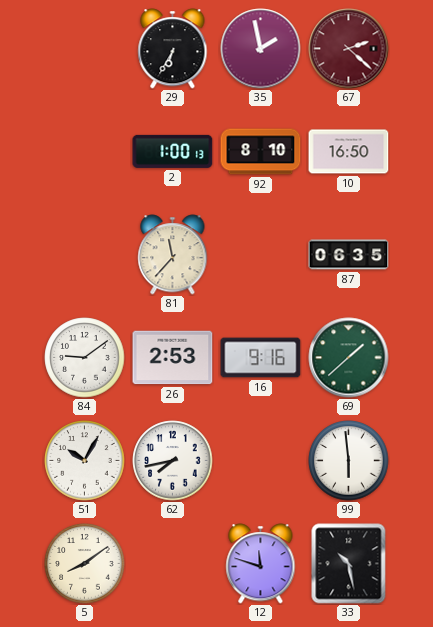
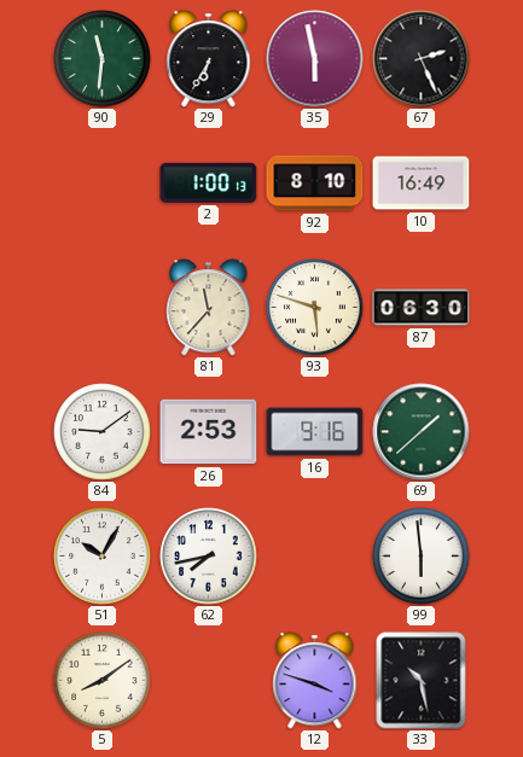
90: none -> 11:31 (103, 59)
35: 1:58 -> 5:58 (315, 59)
67: 2:22 -> 2:26 (422, 59)
67 dial: burgundy -> black (422, 59)
10: 16:50 -> 16:49 (422, 184)
93: none -> 5:48 (315, 308)
87: 06:35 -> 06:30 (422, 308)
12: 11:48 -> 3:48 (315, 681)
